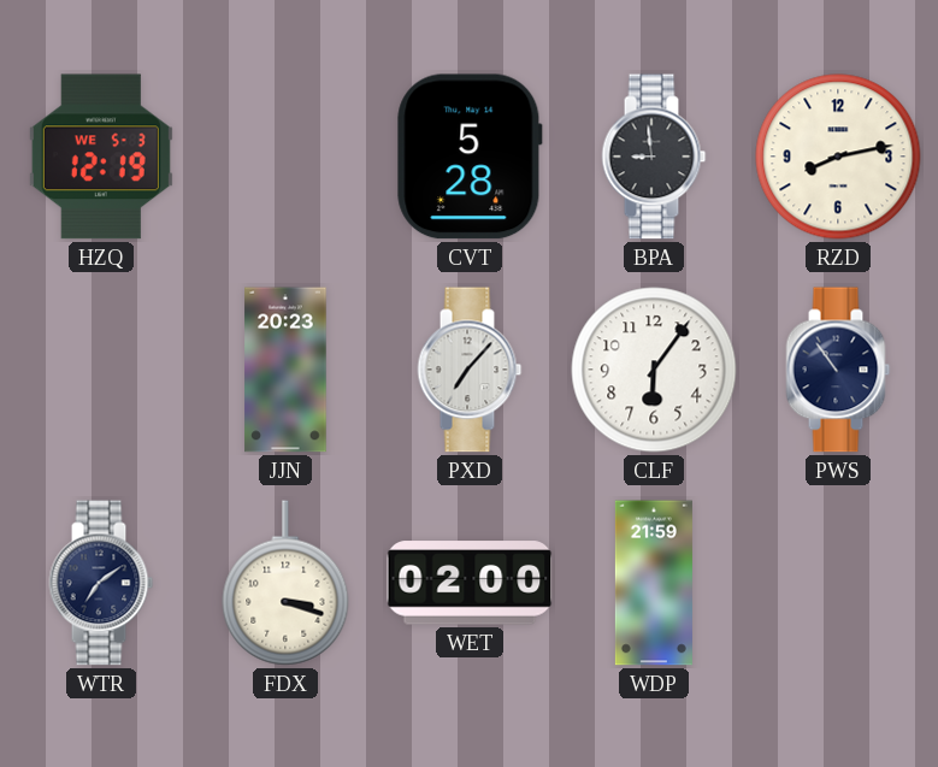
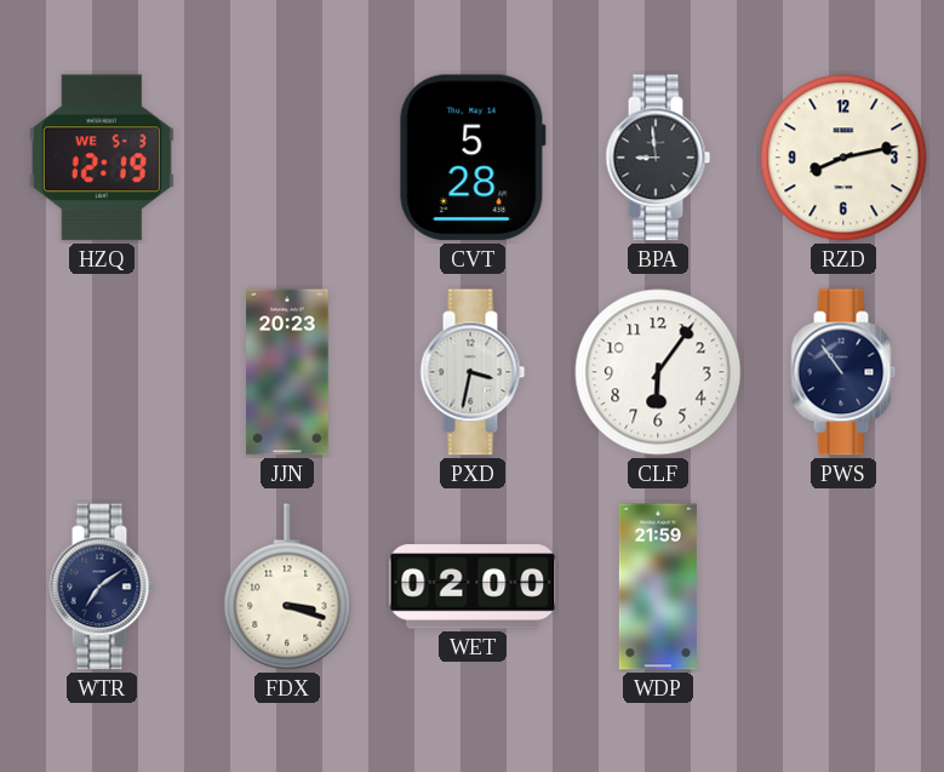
PXD: 7:07 -> 3:32 (473, 372)
